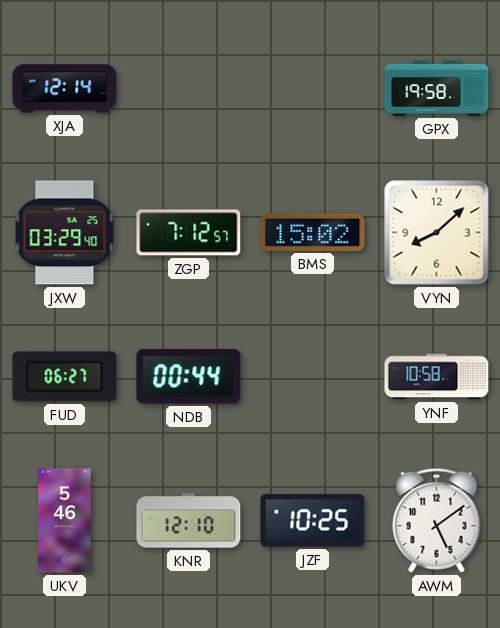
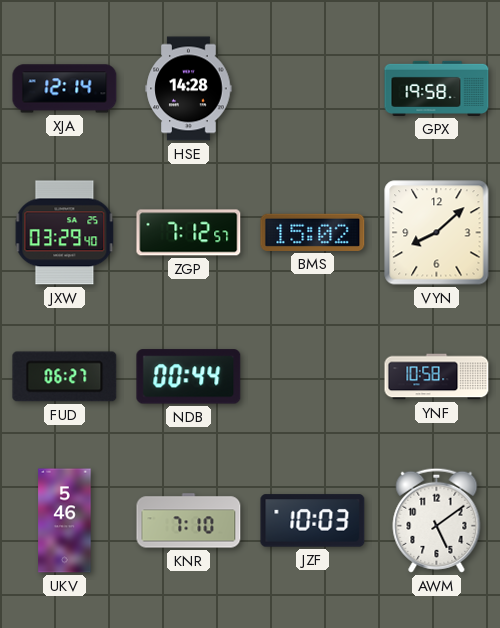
HSE: none -> 14:28 (189, 89)
KNR: 12:10 -> 7:10 (189, 521)
JZF: 10:25 -> 10:03 (313, 521)
